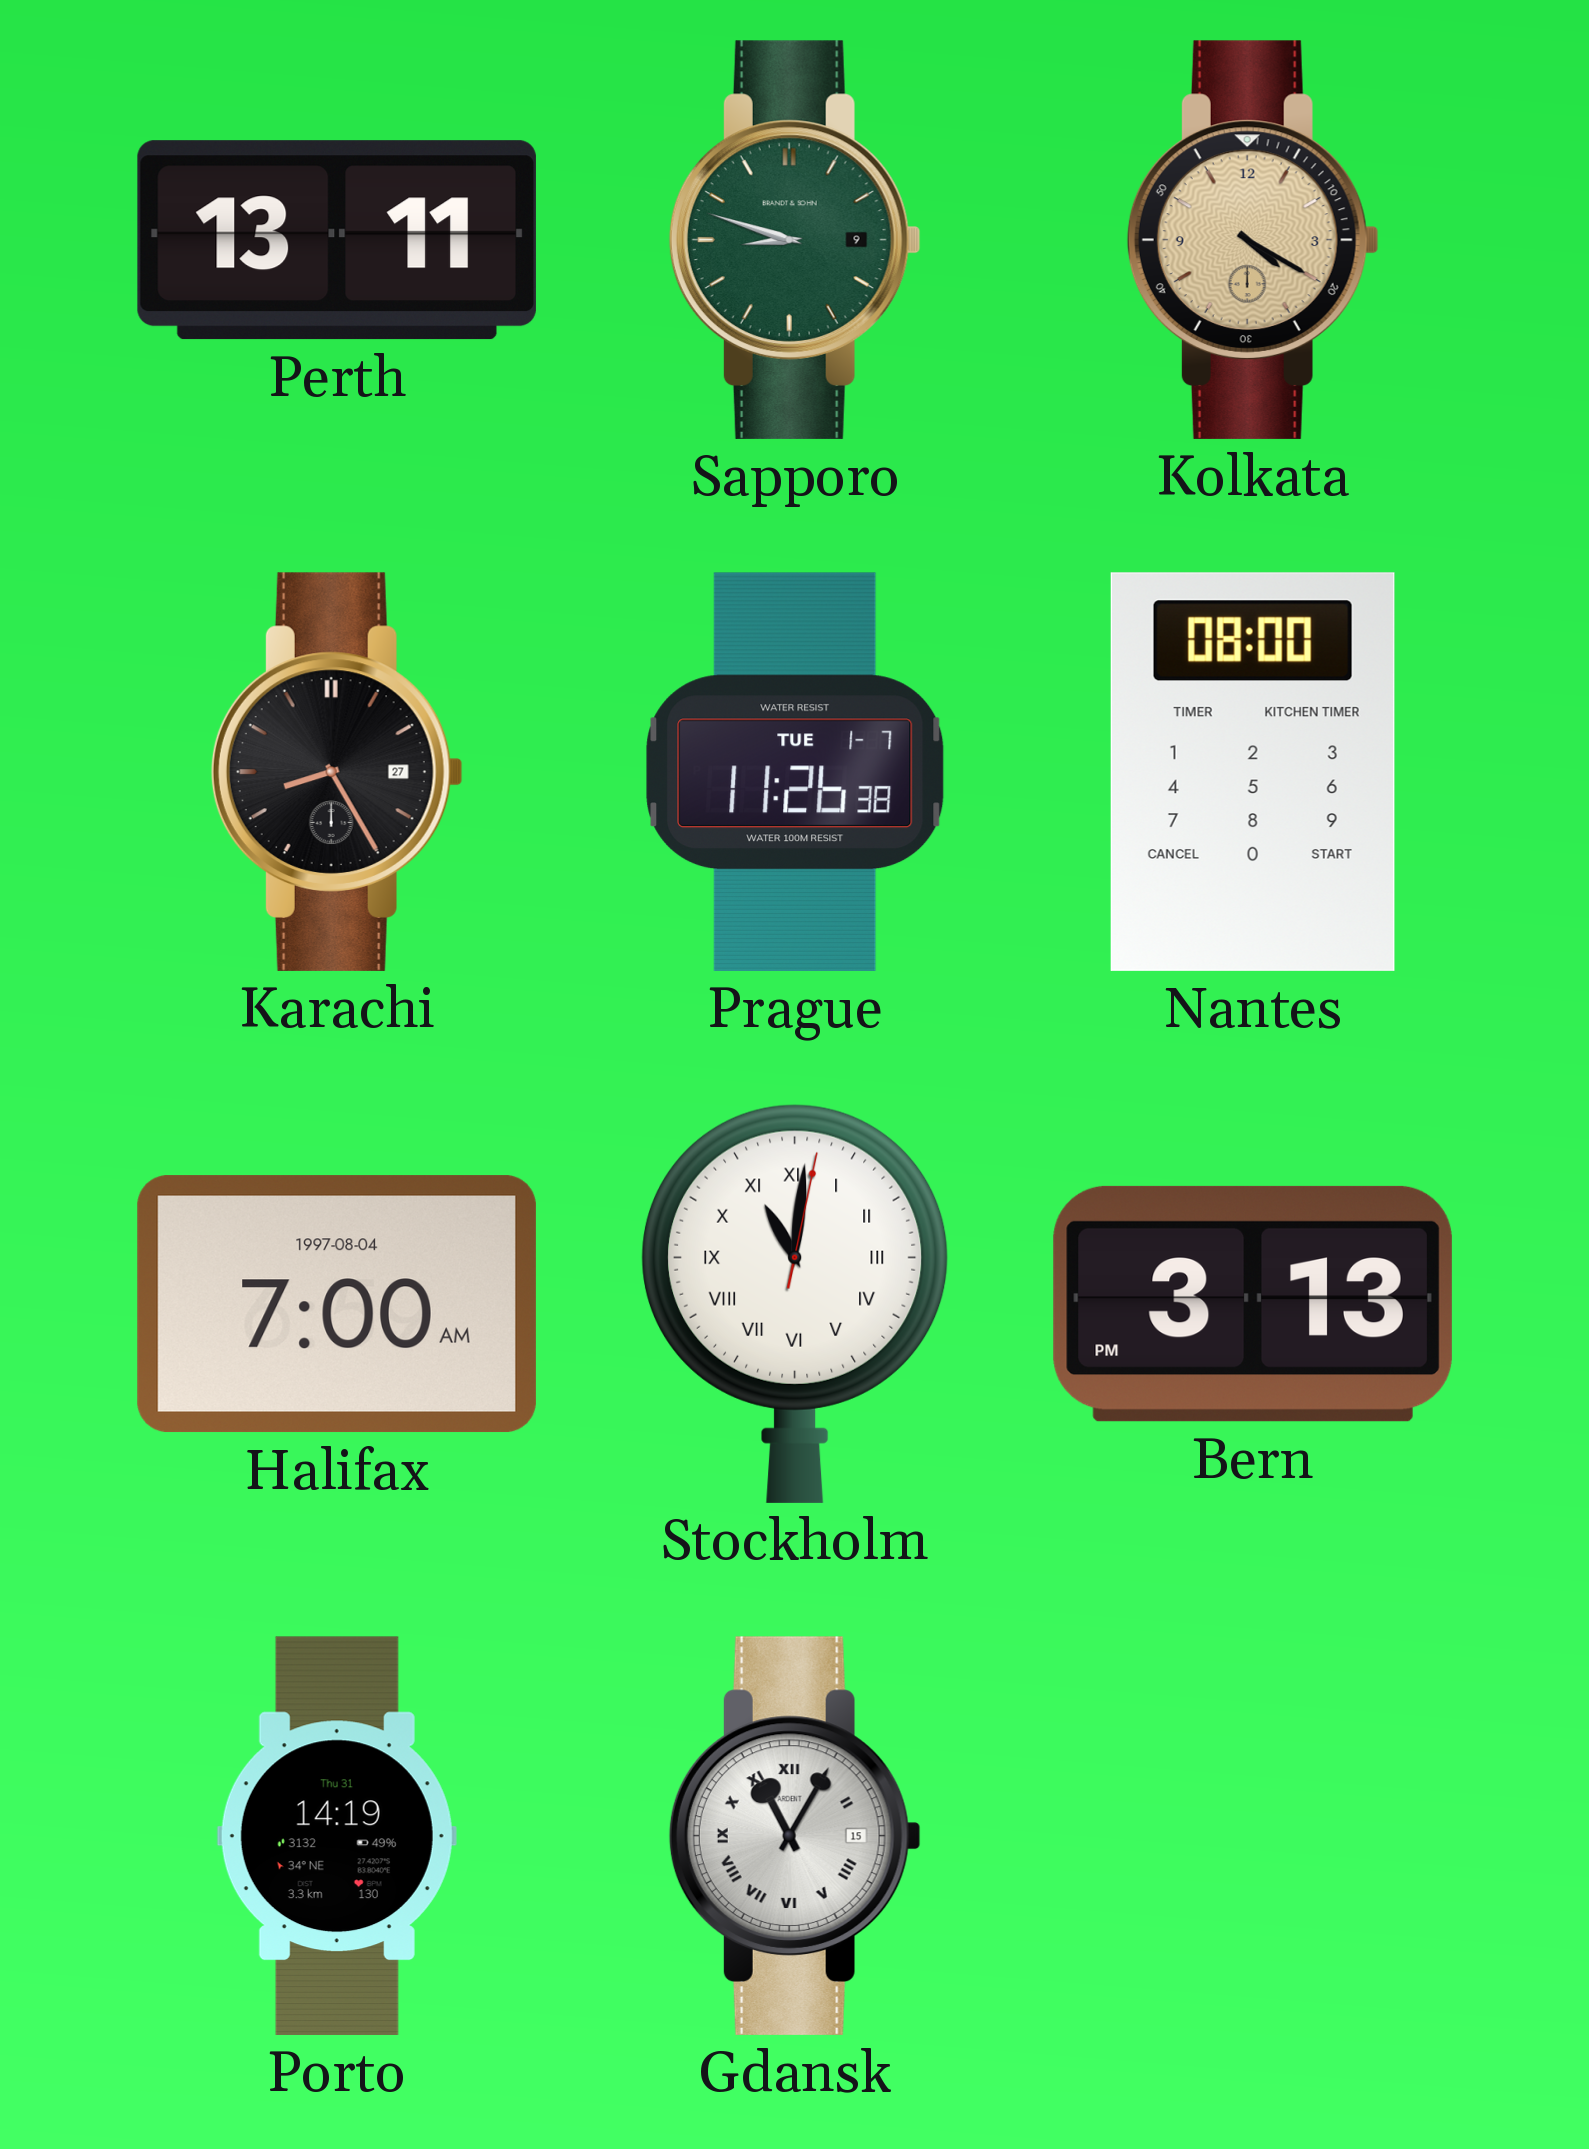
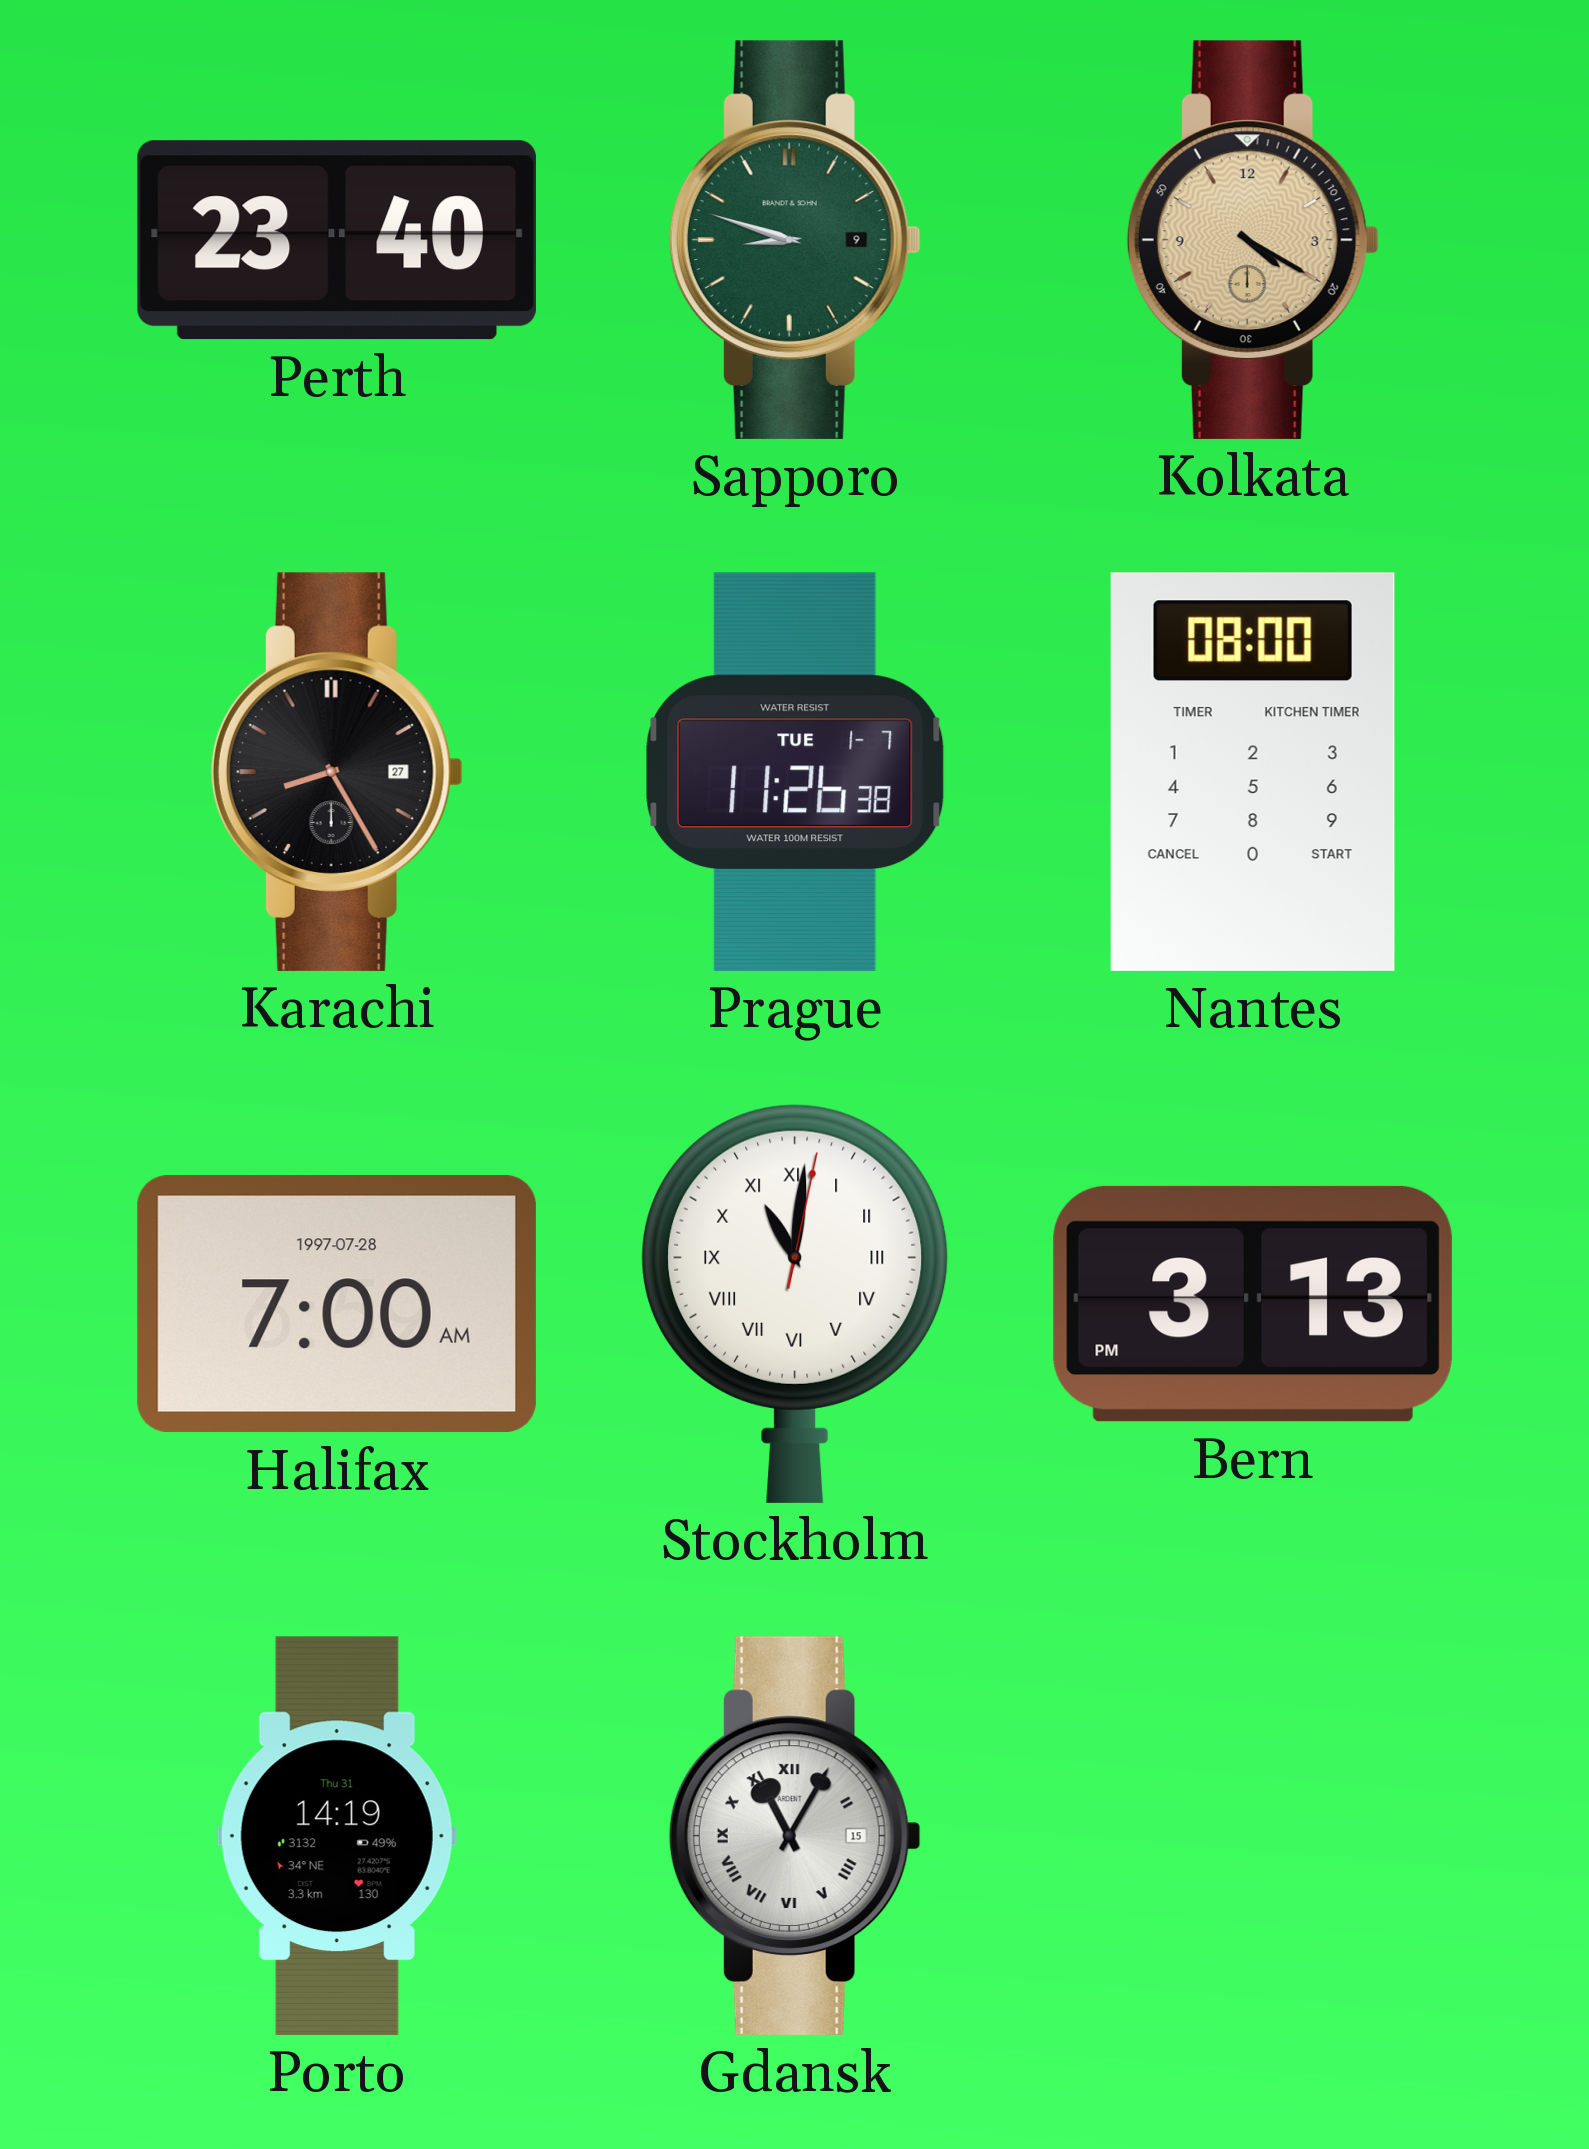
Perth: 13:11 -> 23:40 (337, 240)
Halifax date: 1997-08-04 -> 1997-07-28 (337, 1304)
